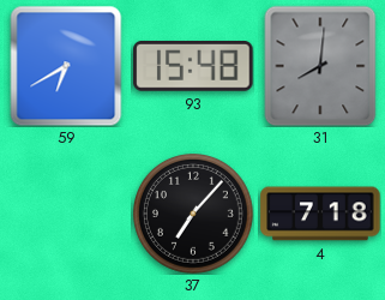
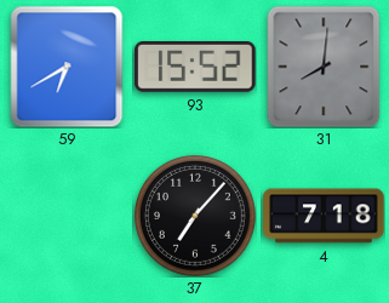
93: 15:48 -> 15:52 (195, 68)
